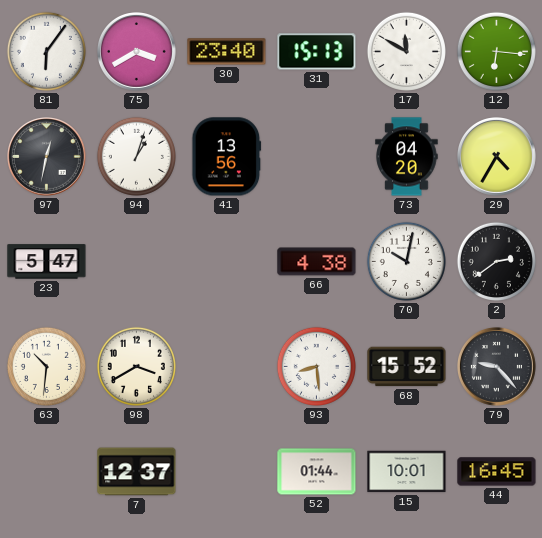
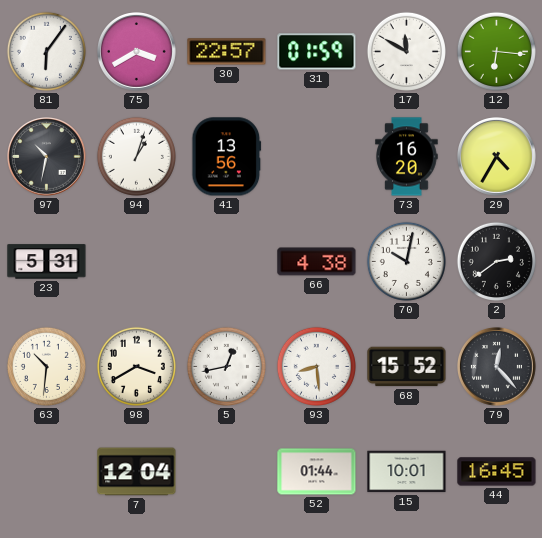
30: 23:40 -> 22:57 (227, 52)
31: 15:13 -> 01:59 (317, 52)
97: 12:32 -> 10:32 (47, 157)
73: 04:20 -> 16:20 (407, 157)
23: 5:47 -> 5:31 (47, 262)
5: none -> 12:43 (226, 366)
79: 9:23 -> 12:23 (497, 367)
7: 12:37 -> 12:04 (137, 472)
